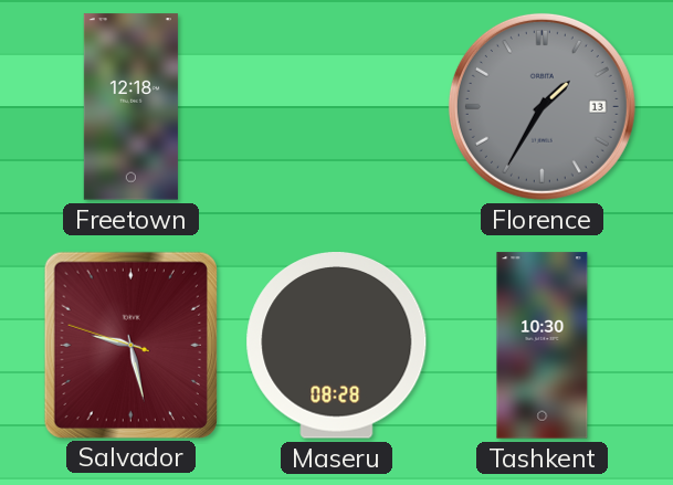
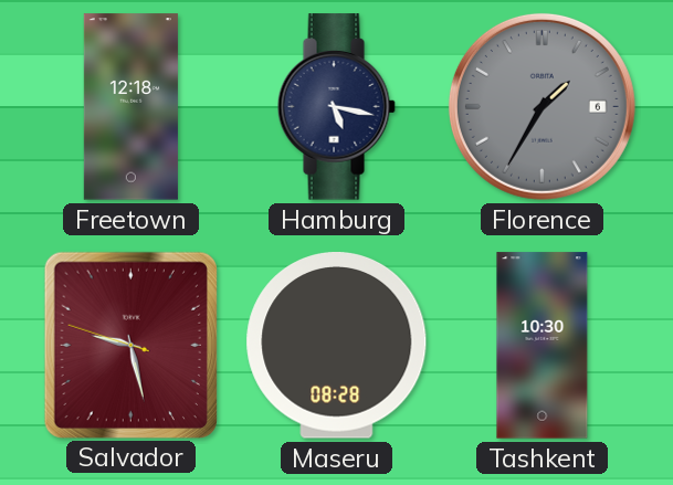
Hamburg: none -> 5:17 (336, 107)
Florence date: 13 -> 6 (541, 106)
